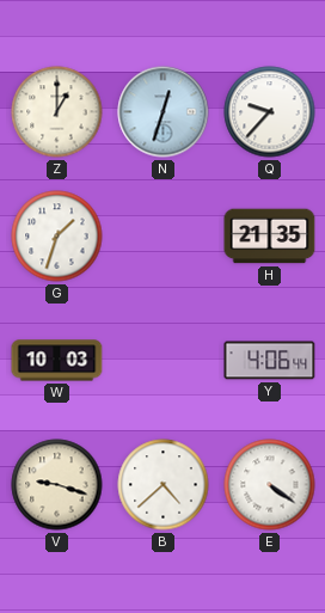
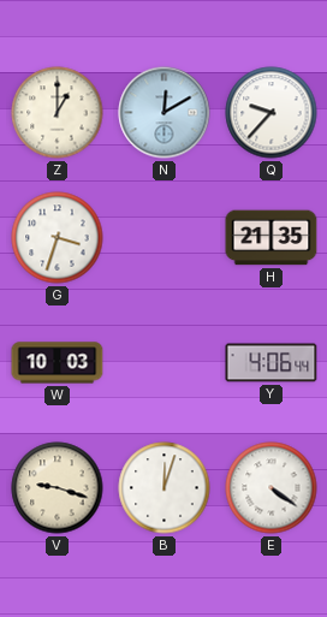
N: 12:33 -> 12:10 (165, 113)
G: 1:33 -> 3:33 (58, 238)
B: 4:38 -> 12:03 (165, 488)
